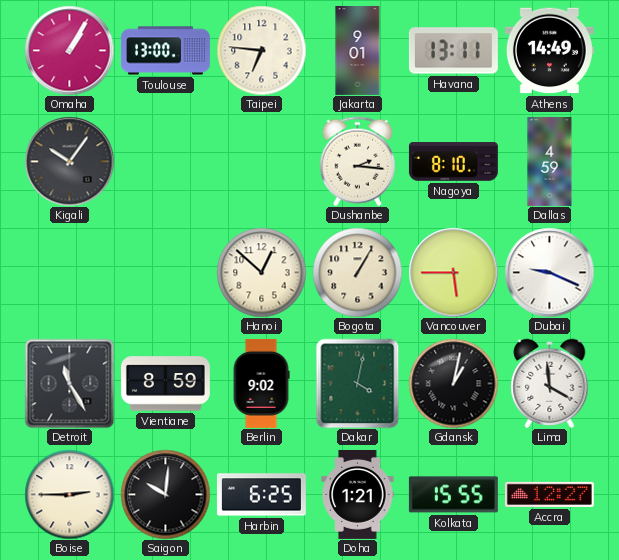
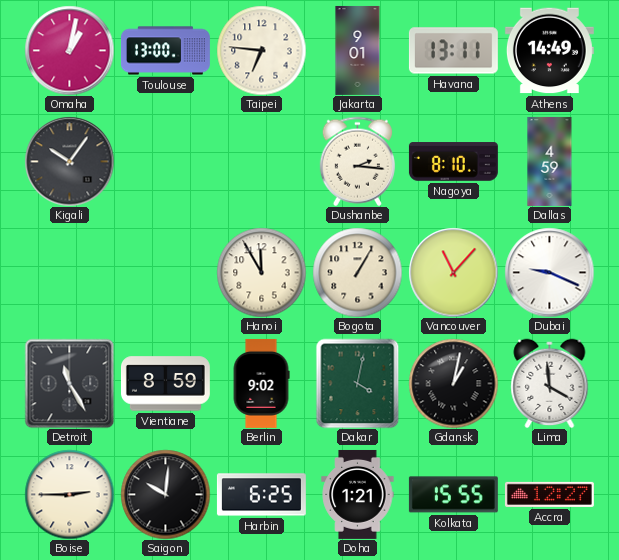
Omaha: 1:05 -> 1:02 (69, 50)
Hanoi: 12:52 -> 11:55 (261, 272)
Vancouver: 5:45 -> 11:07 (453, 272)
